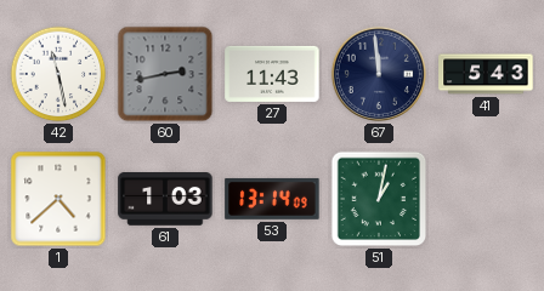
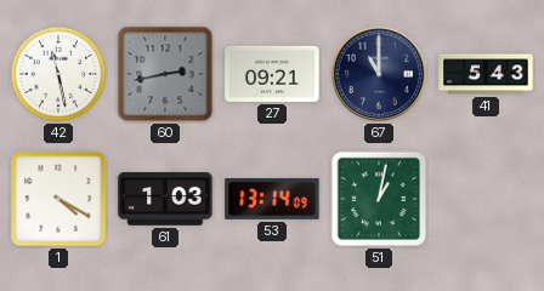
27: 11:43 -> 09:21 (272, 74)
67: 11:59 -> 11:00 (379, 74)
1: 4:38 -> 4:20 (58, 199)
